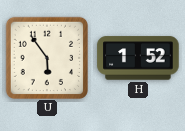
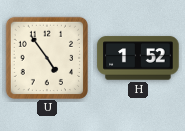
U: 5:54 -> 4:54 (46, 57)
